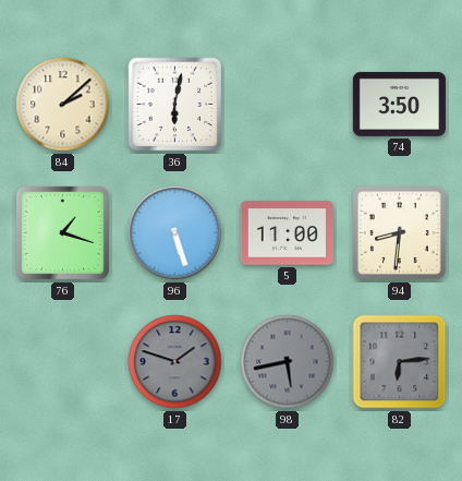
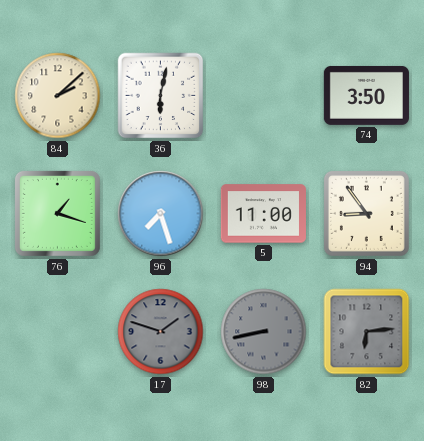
96: 5:27 -> 7:27 (161, 214)
94: 8:31 -> 8:54 (366, 213)
98: 5:43 -> 8:43 (264, 332)
